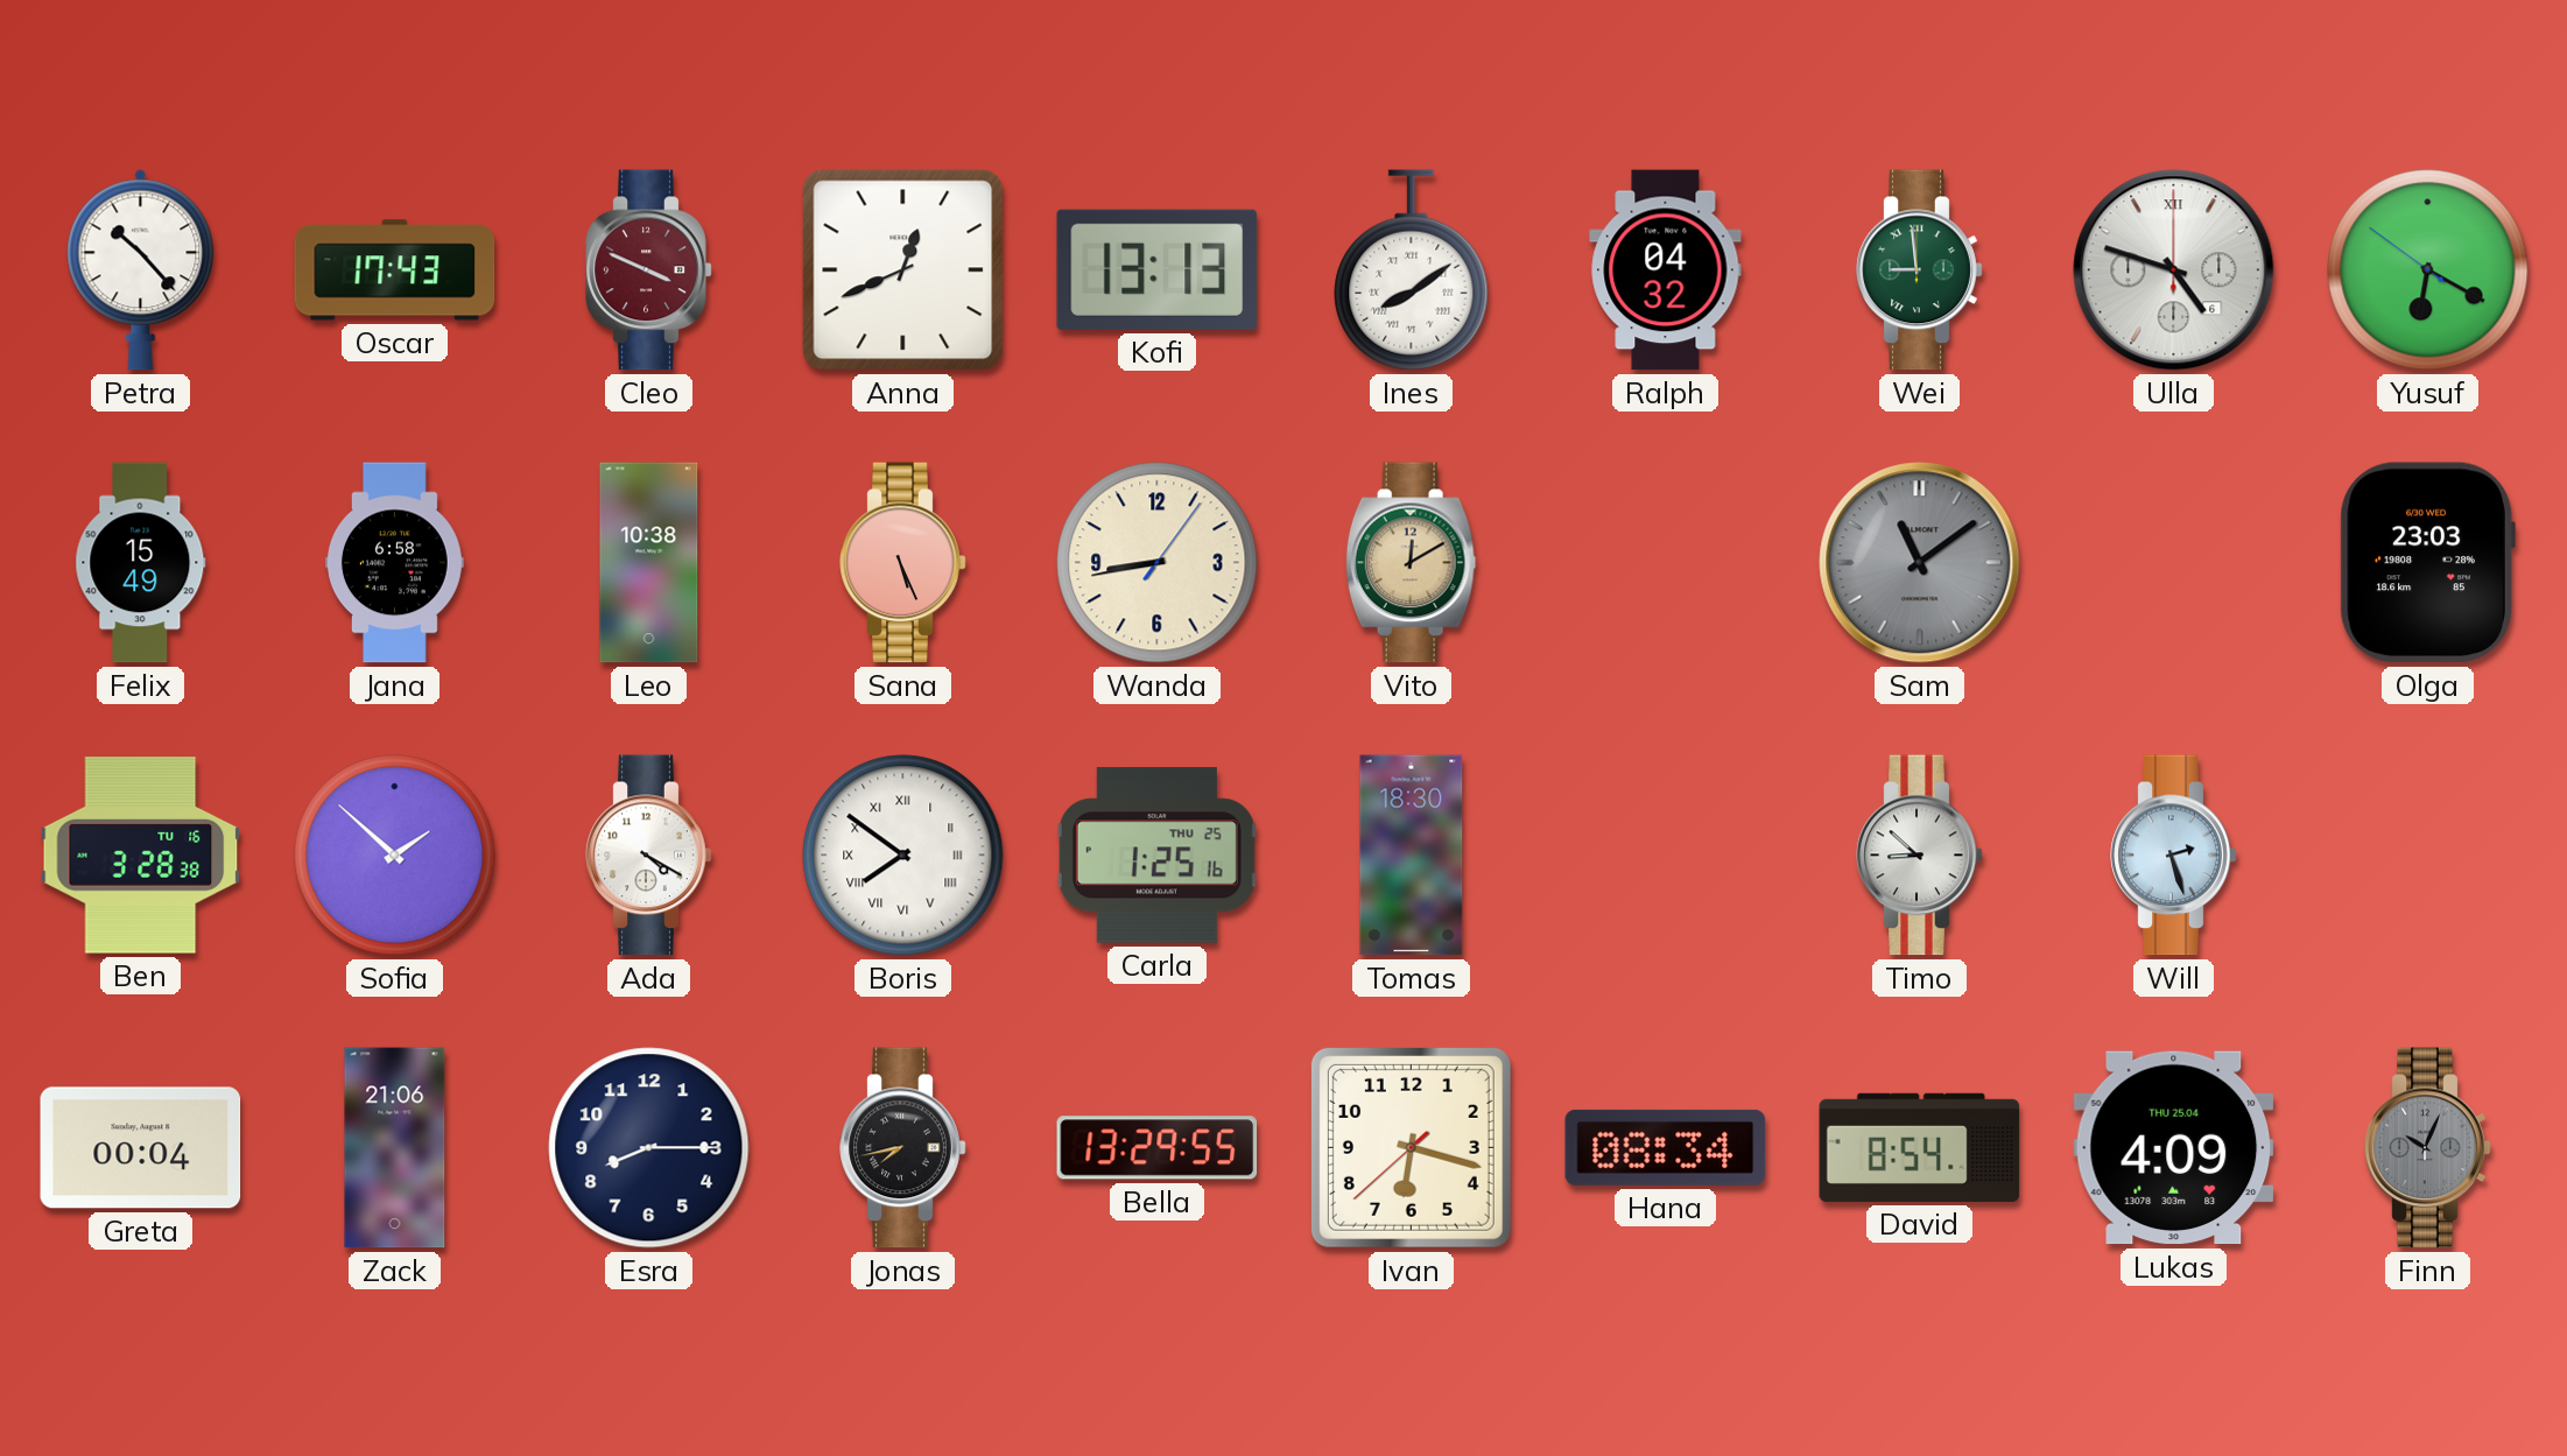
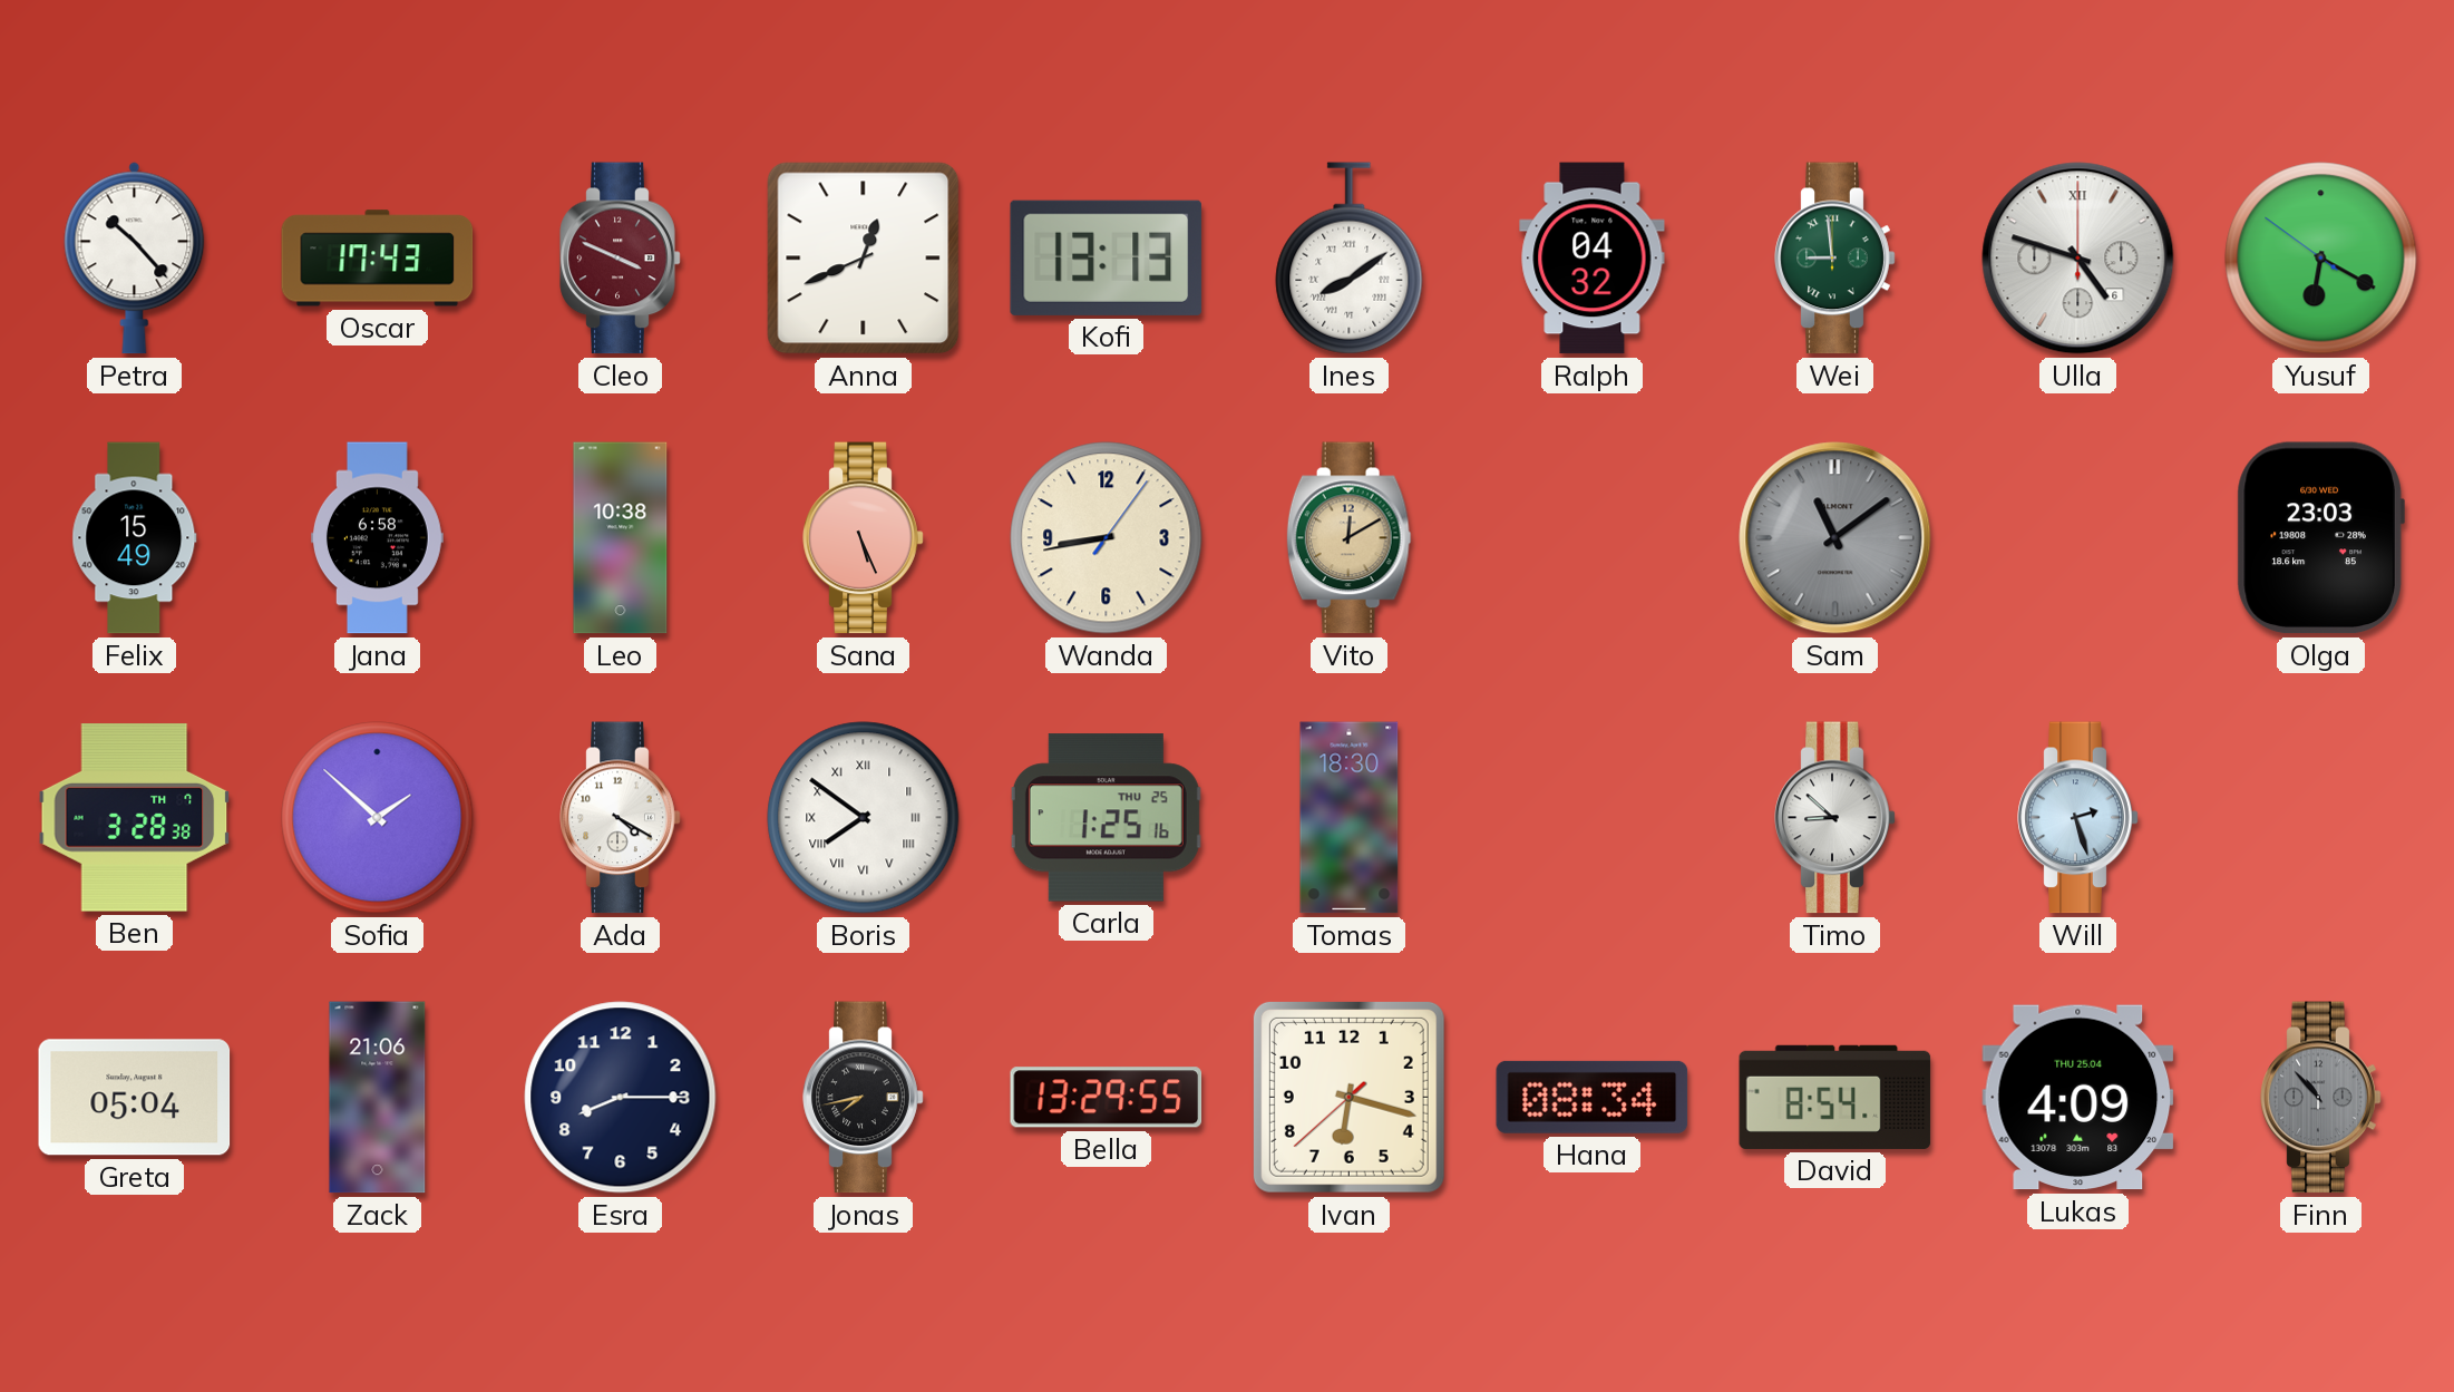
Ben date: TU 16 -> TH 7 (135, 818)
Greta: 00:04 -> 05:04 (135, 1098)
Finn: 10:04 -> 10:53 (2321, 1098)
